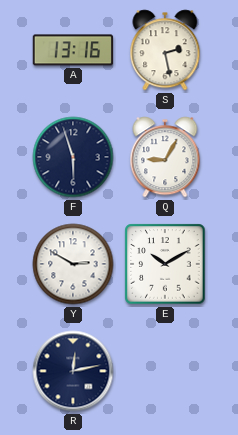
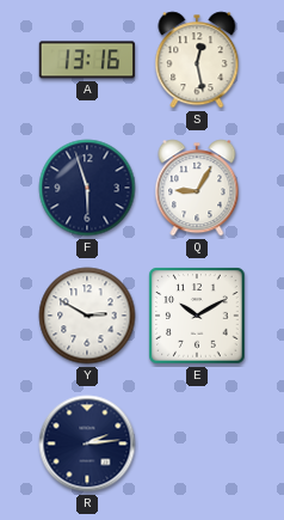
S: 2:28 -> 12:28 (197, 60)
R: 12:13 -> 2:14 (87, 443)
